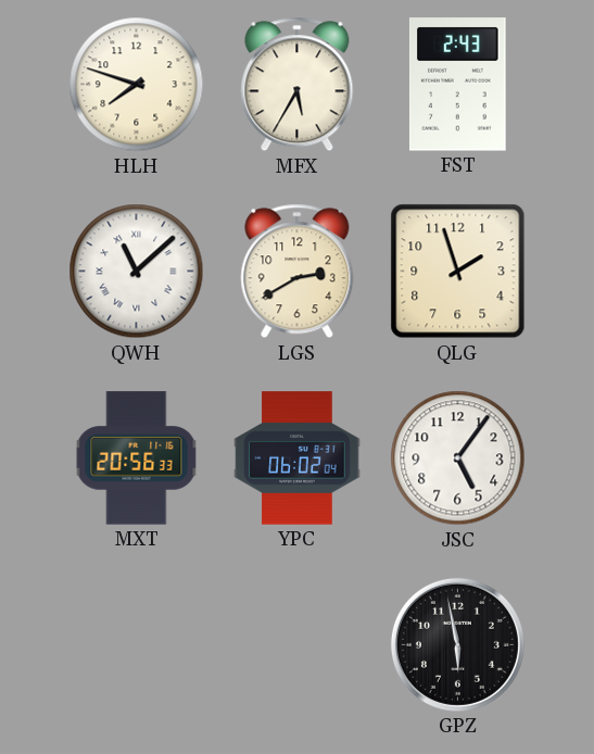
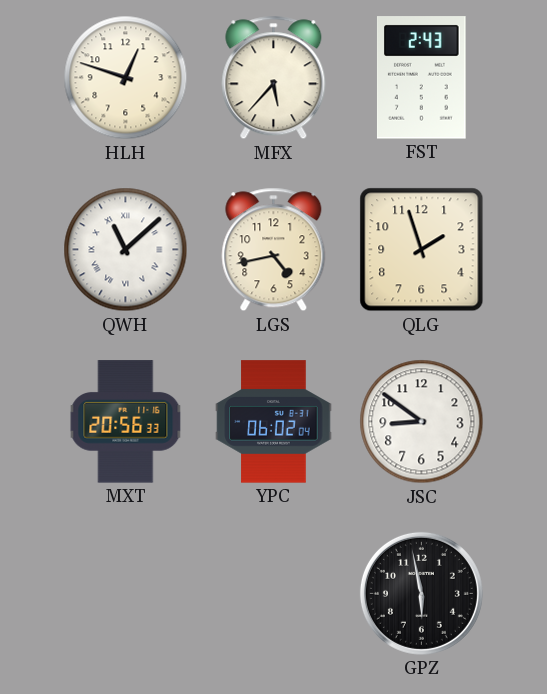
HLH: 7:48 -> 12:48 (126, 78)
MFX: 5:35 -> 5:37 (274, 78)
LGS: 2:40 -> 4:43 (274, 250)
JSC: 5:06 -> 8:51 (422, 422)
